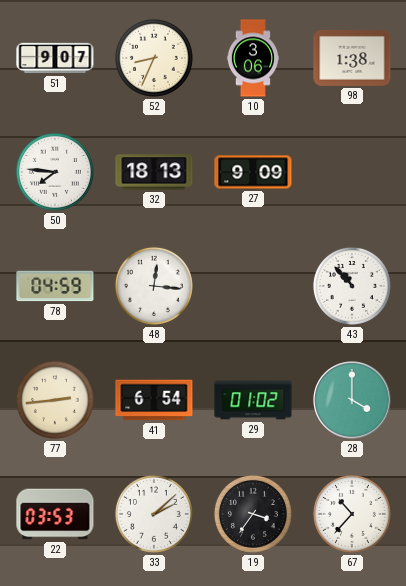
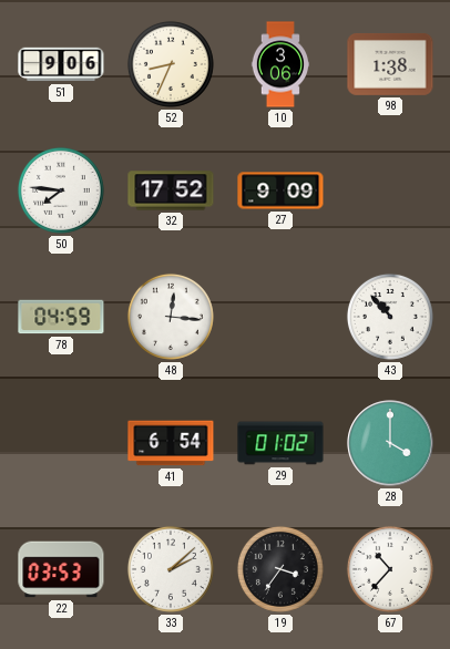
51: 9:07 -> 9:06 (61, 64)
32: 18:13 -> 17:52 (171, 190)
77: 2:44 -> none (55, 400)
